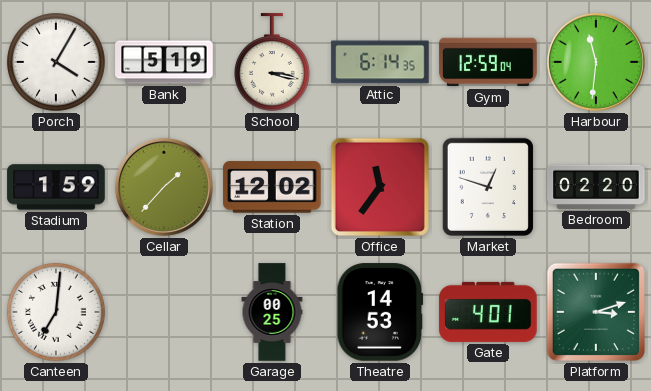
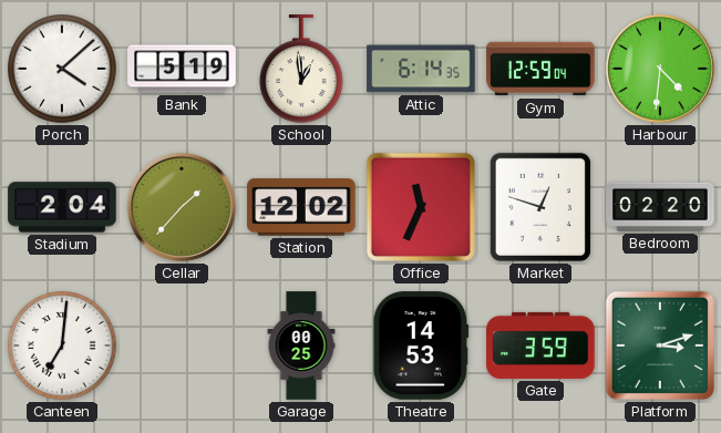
Porch: 4:05 -> 4:08 (62, 69)
School: 3:17 -> 12:59 (302, 69)
Harbour: 11:31 -> 4:31 (660, 69)
Stadium: 1:59 -> 2:04 (62, 207)
Office: 11:36 -> 11:34 (421, 207)
Gate: 4:01 -> 3:59 (540, 346)
